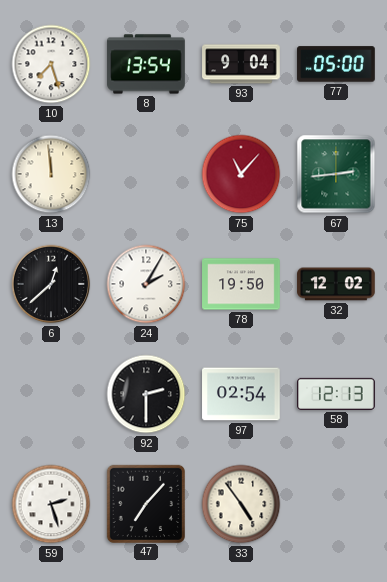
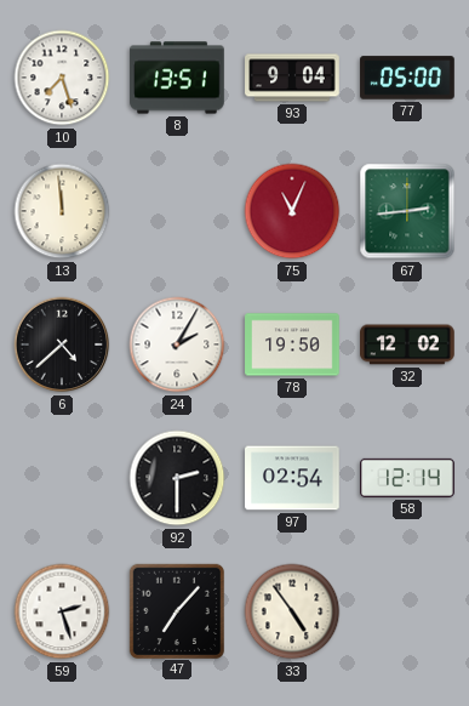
8: 13:54 -> 13:51 (177, 78)
75: 11:07 -> 11:04 (292, 211)
6: 12:38 -> 4:38 (62, 345)
58: 12:13 -> 12:14 (407, 478)
